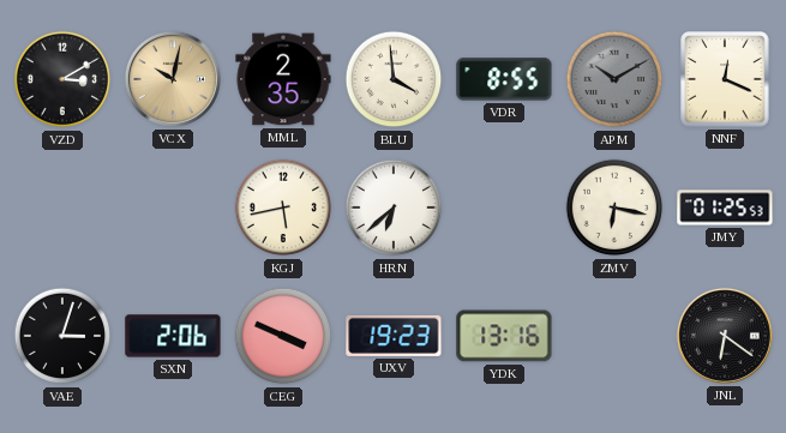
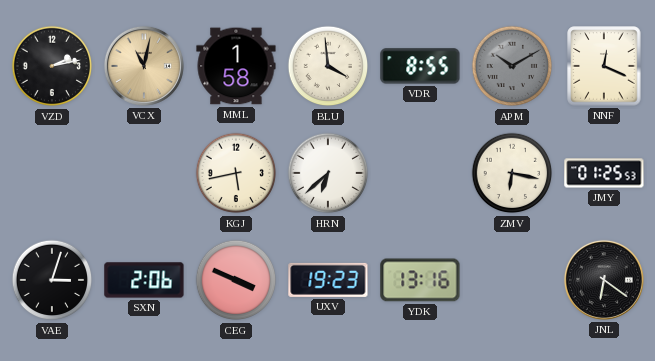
VZD: 3:10 -> 2:13 (52, 66)
VCX: 10:02 -> 11:02 (144, 66)
MML: 2:35 -> 1:58 (236, 66)
